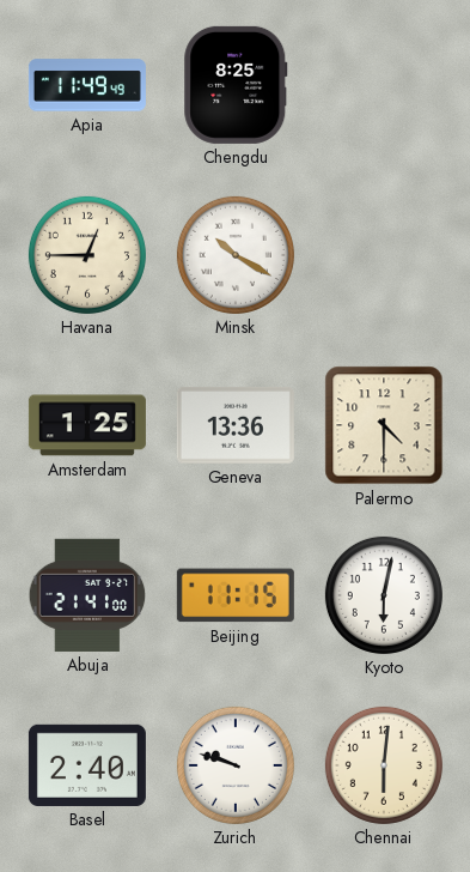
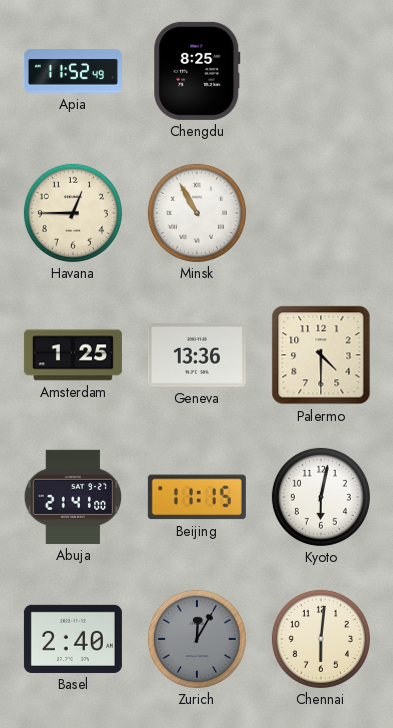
Apia: 11:49 -> 11:52 (73, 71)
Minsk: 10:20 -> 10:55 (197, 213)
Zurich: 9:48 -> 12:05 (197, 639)
Zurich dial: white -> grey (197, 639)
